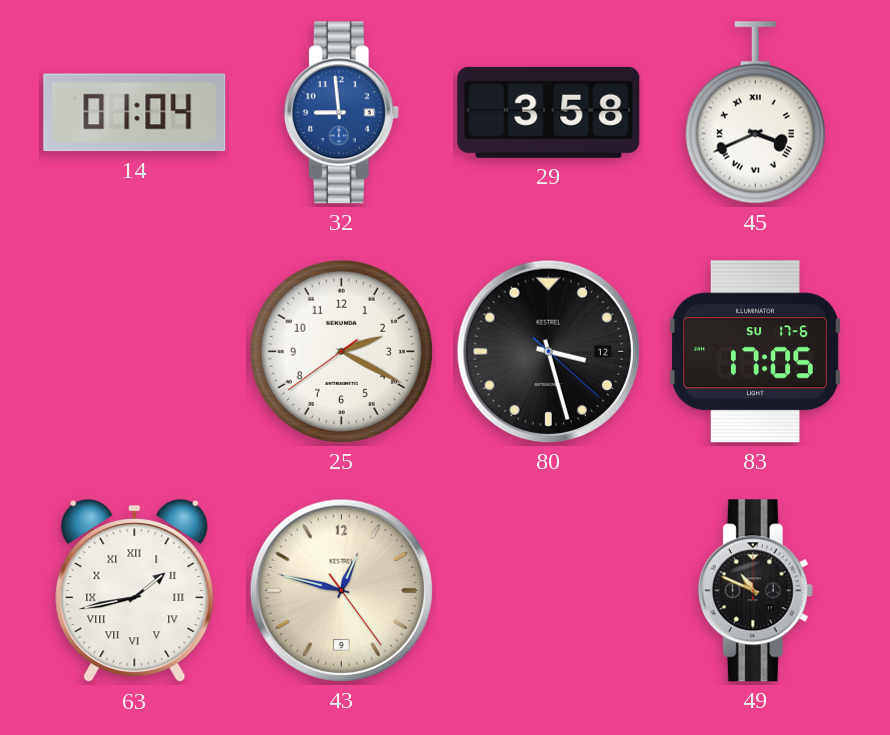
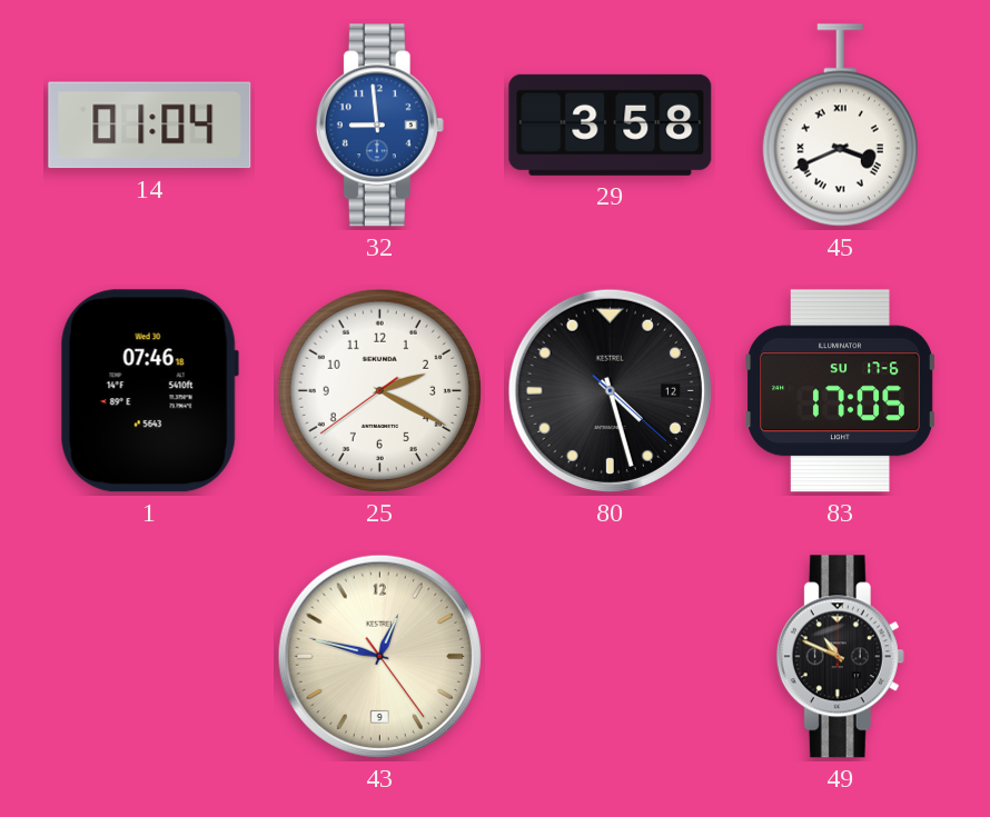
1: none -> 07:46 (149, 391)
80: 3:27 -> 4:27 (610, 390)
63: 1:43 -> none (135, 591)
